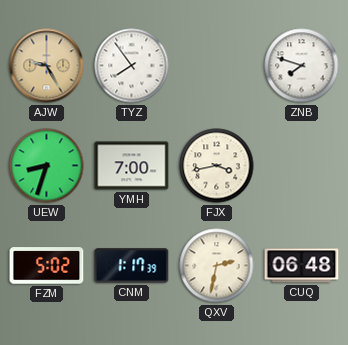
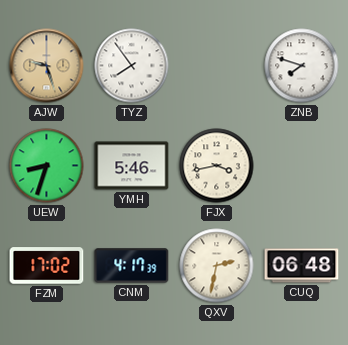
AJW: 9:25 -> 9:27 (47, 66)
YMH: 7:00 -> 5:46 (132, 166)
FZM: 5:02 -> 17:02 (47, 266)
CNM: 1:17 -> 4:17 (132, 266)
